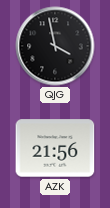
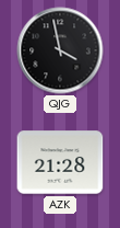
AZK: 21:56 -> 21:28 (60, 162)
